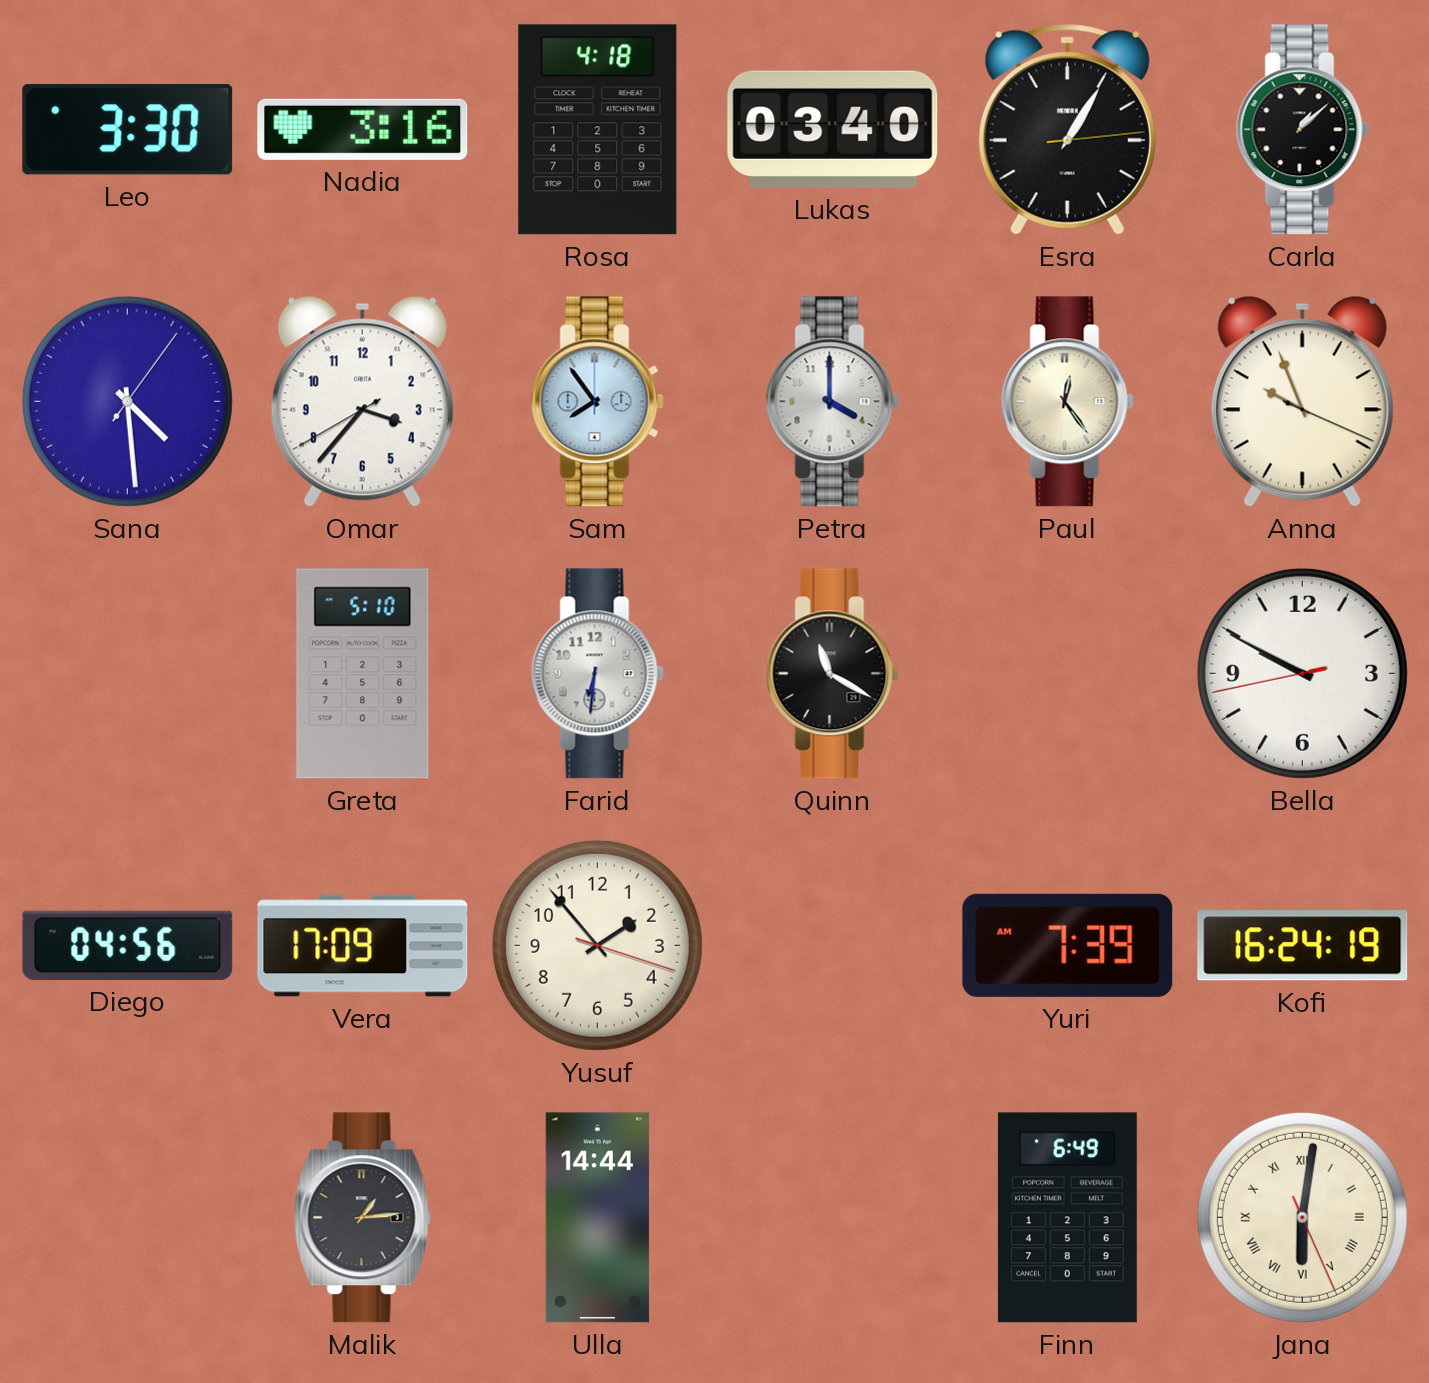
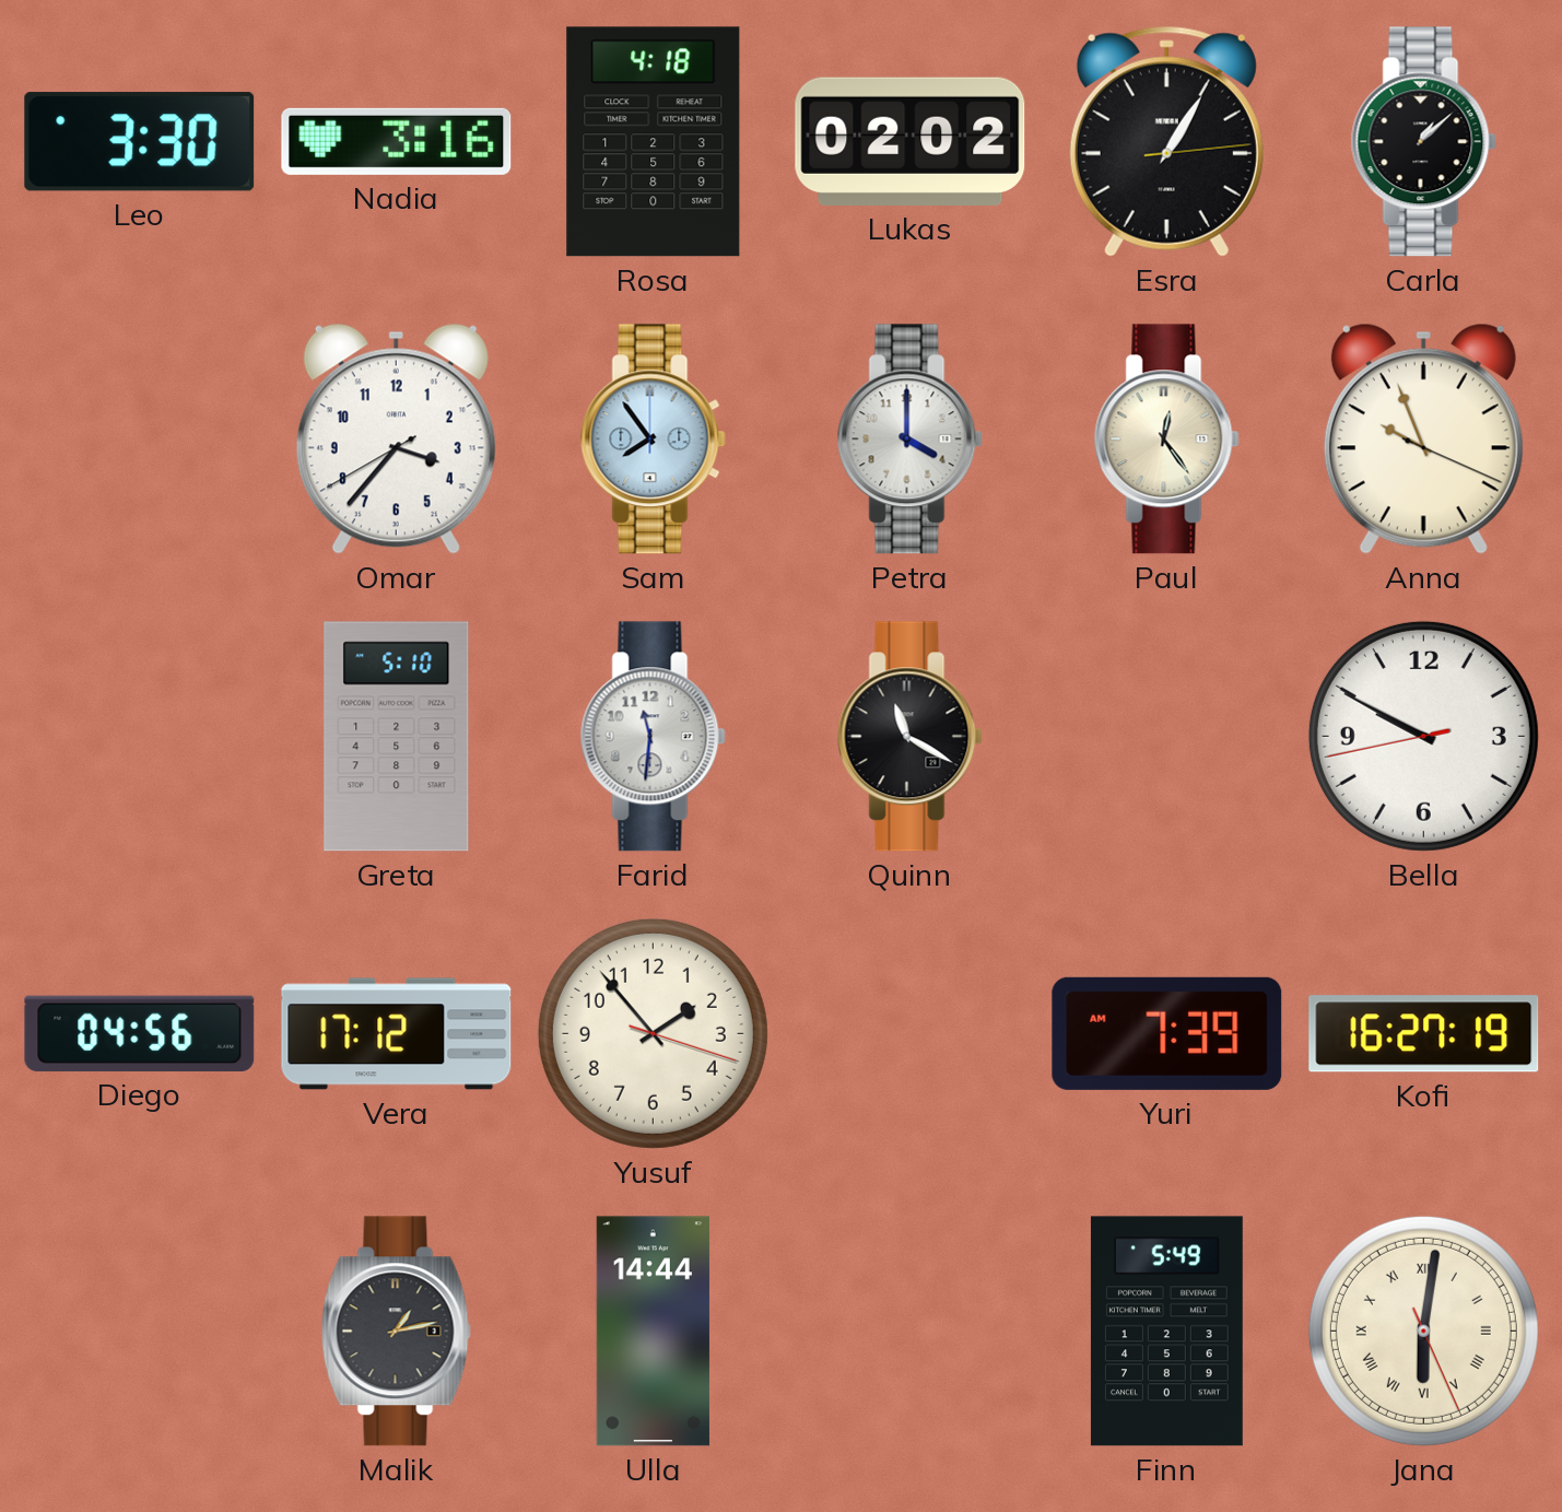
Lukas: 03:40 -> 02:02 (911, 141)
Sana: 4:29 -> none (127, 401)
Farid: 6:31 -> 11:31 (653, 737)
Vera: 17:09 -> 17:12 (397, 1034)
Kofi: 16:24 -> 16:27 (1424, 1034)
Malik: 1:14 -> 1:13 (396, 1332)
Finn: 6:49 -> 5:49 (1166, 1332)
